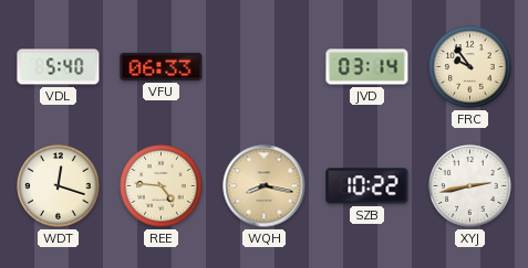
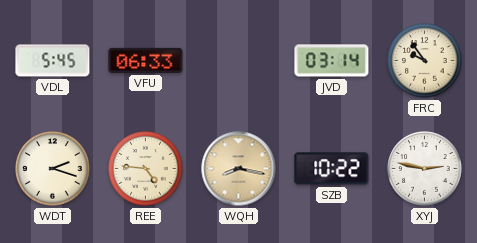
VDL: 5:40 -> 5:45 (53, 61)
WDT: 12:18 -> 2:18 (53, 169)
XYJ: 2:43 -> 2:47 (425, 169)
